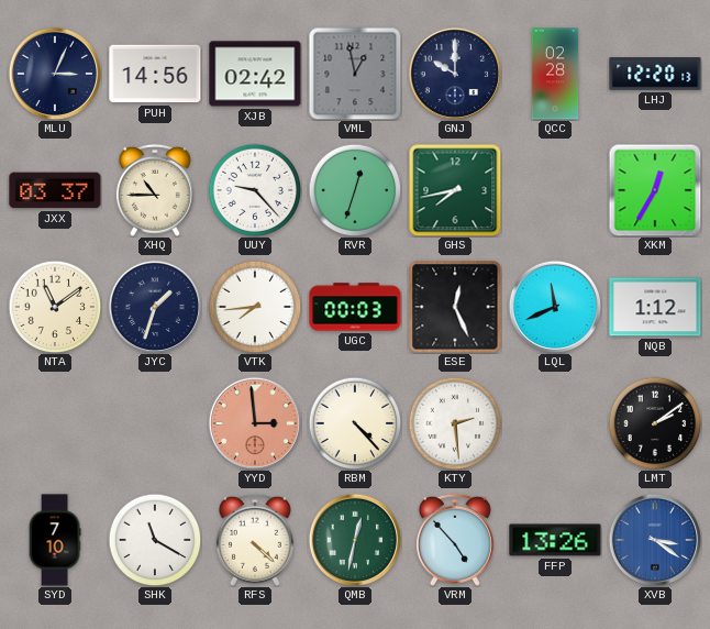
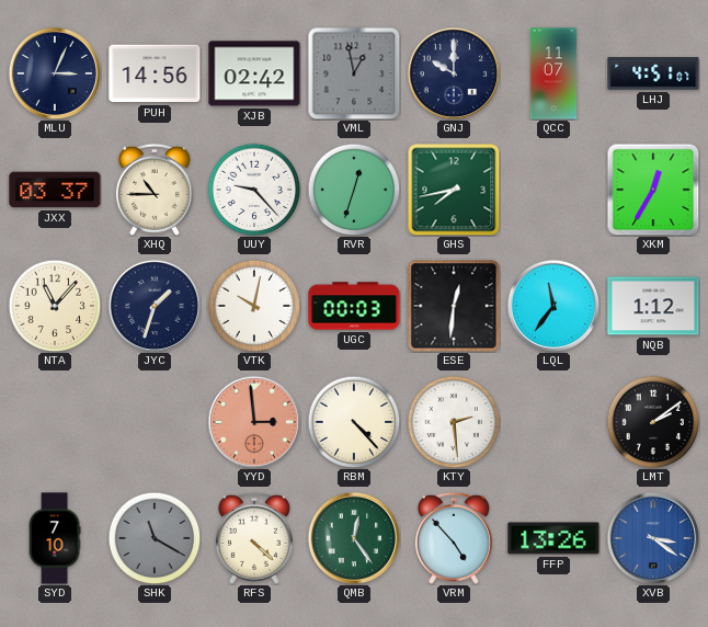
QCC: 02:28 -> 11:07 (553, 73)
LHJ: 12:20 -> 4:51 (653, 73)
NTA: 11:09 -> 11:07 (55, 306)
VTK: 7:44 -> 10:02 (254, 306)
ESE: 12:26 -> 12:31 (454, 306)
LQL: 11:41 -> 11:36 (552, 305)
SHK dial: white -> grey (155, 538)
QMB: 12:32 -> 12:24 (353, 537)
